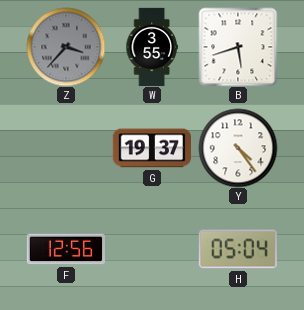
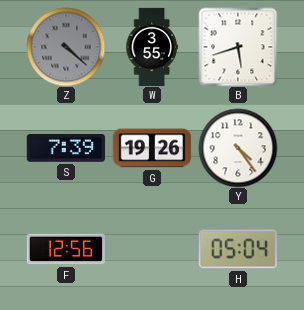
Z: 3:37 -> 4:22 (66, 47)
S: none -> 7:39 (65, 149)
G: 19:37 -> 19:26 (151, 148)
